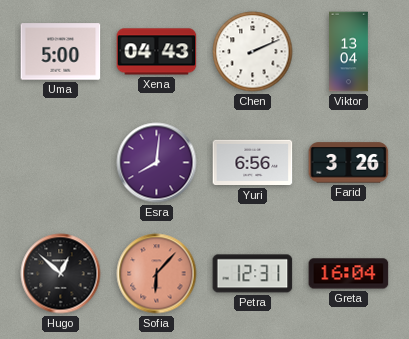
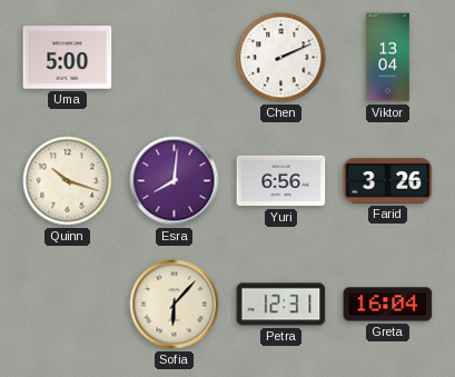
Xena: 04:43 -> none (157, 52)
Quinn: none -> 10:18 (68, 181)
Hugo: 12:52 -> none (61, 274)
Sofia dial: salmon -> cream (175, 305)
